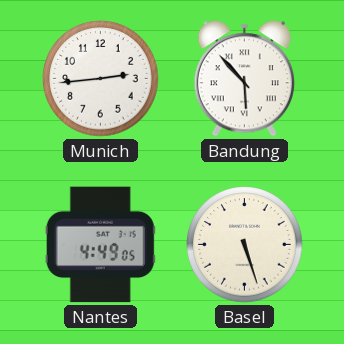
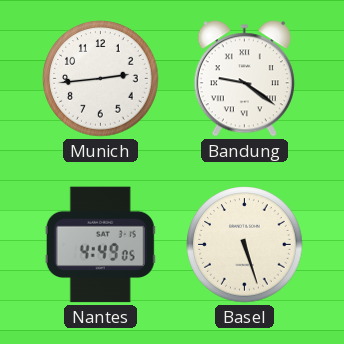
Bandung: 5:53 -> 9:21 (244, 79)
